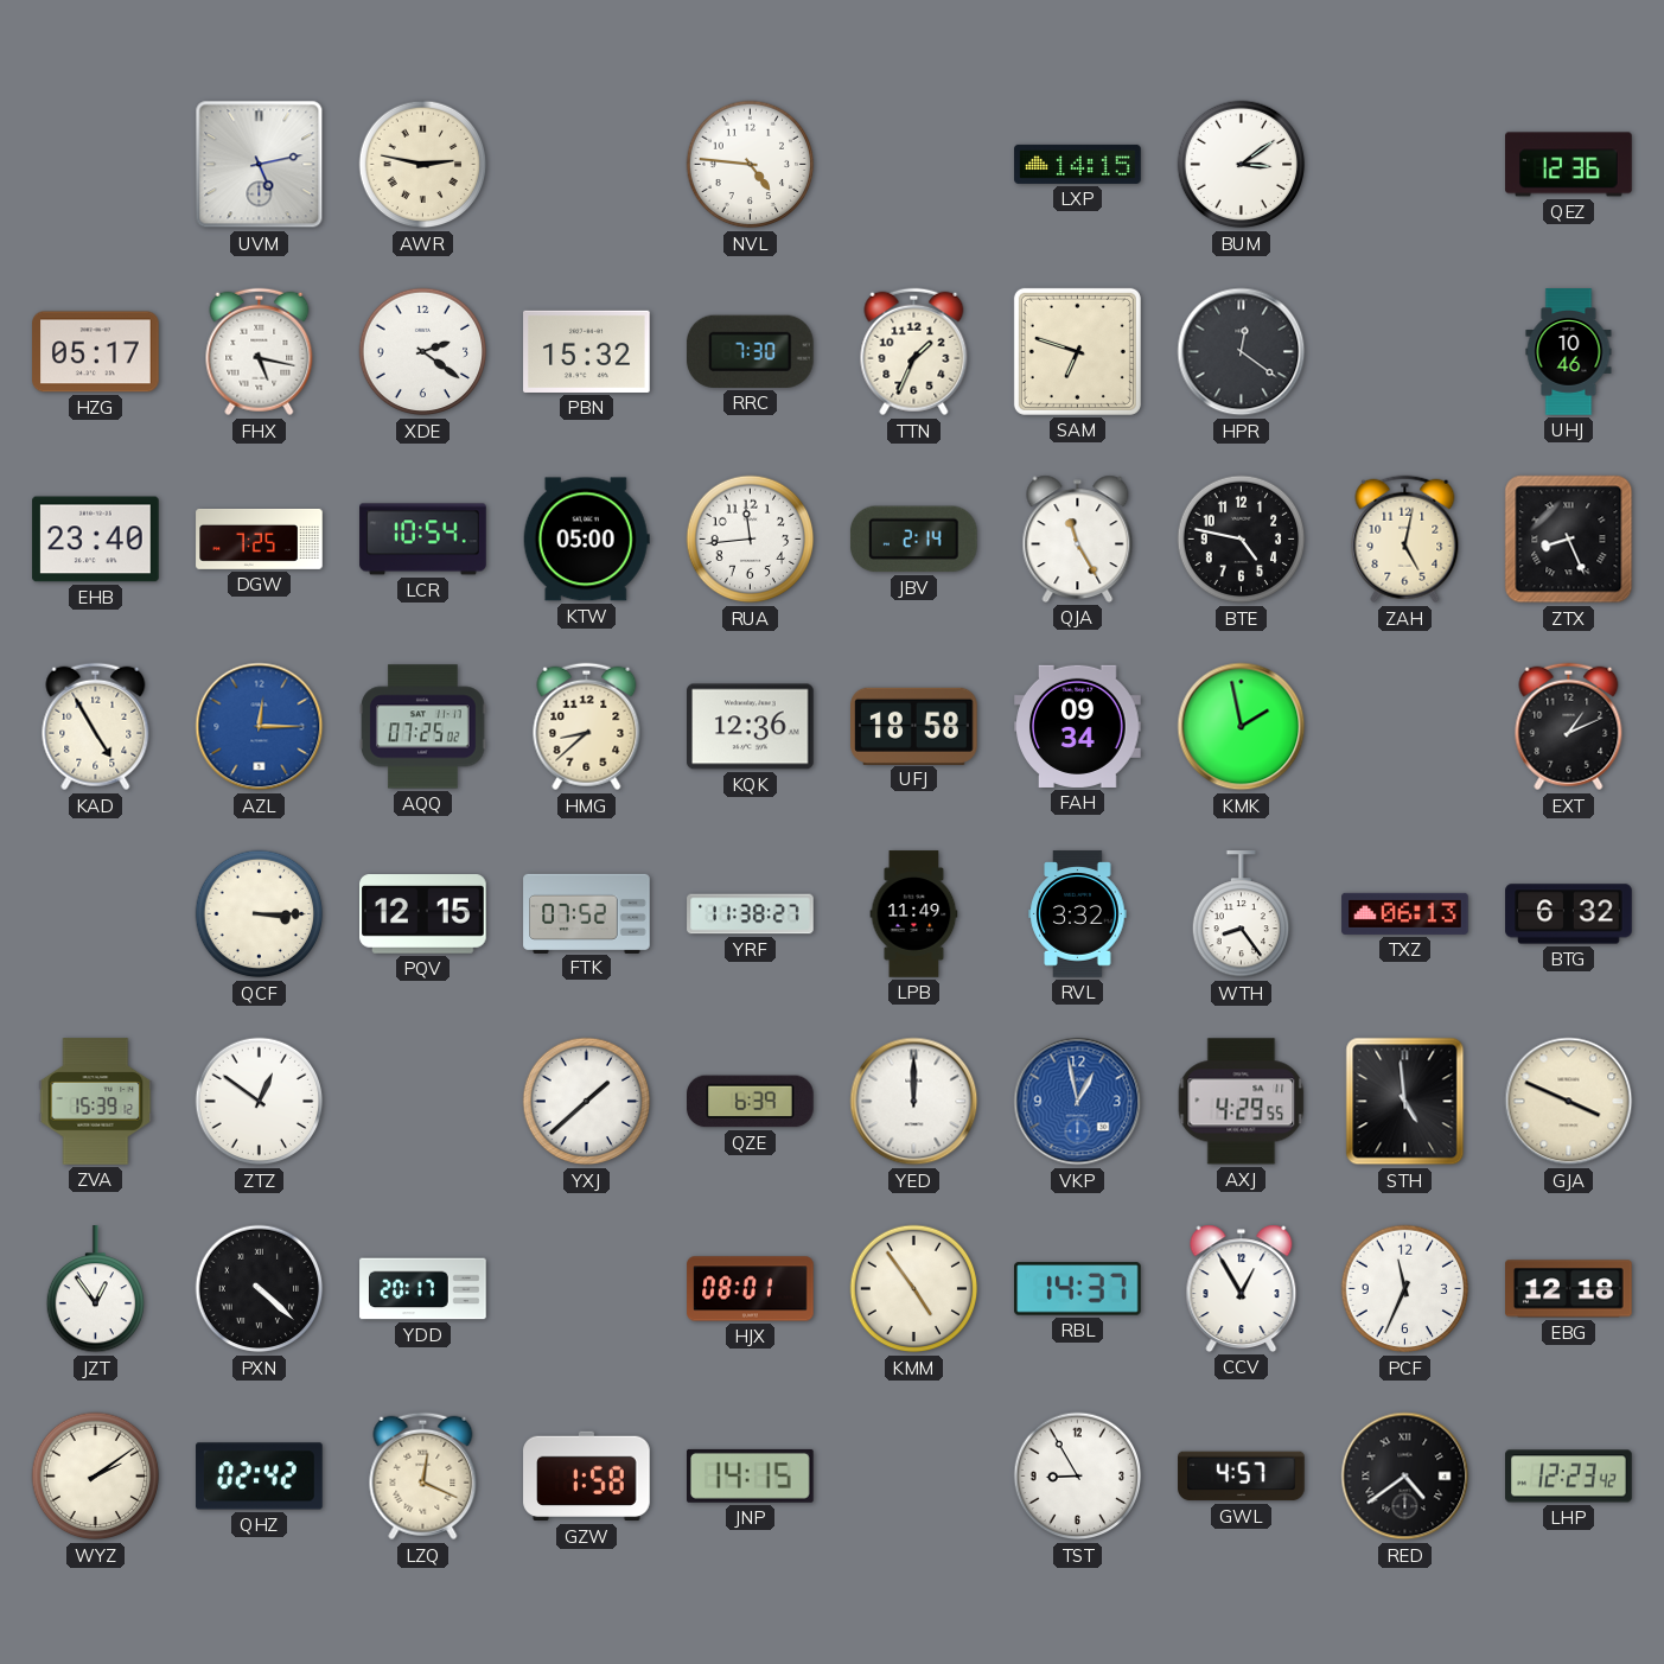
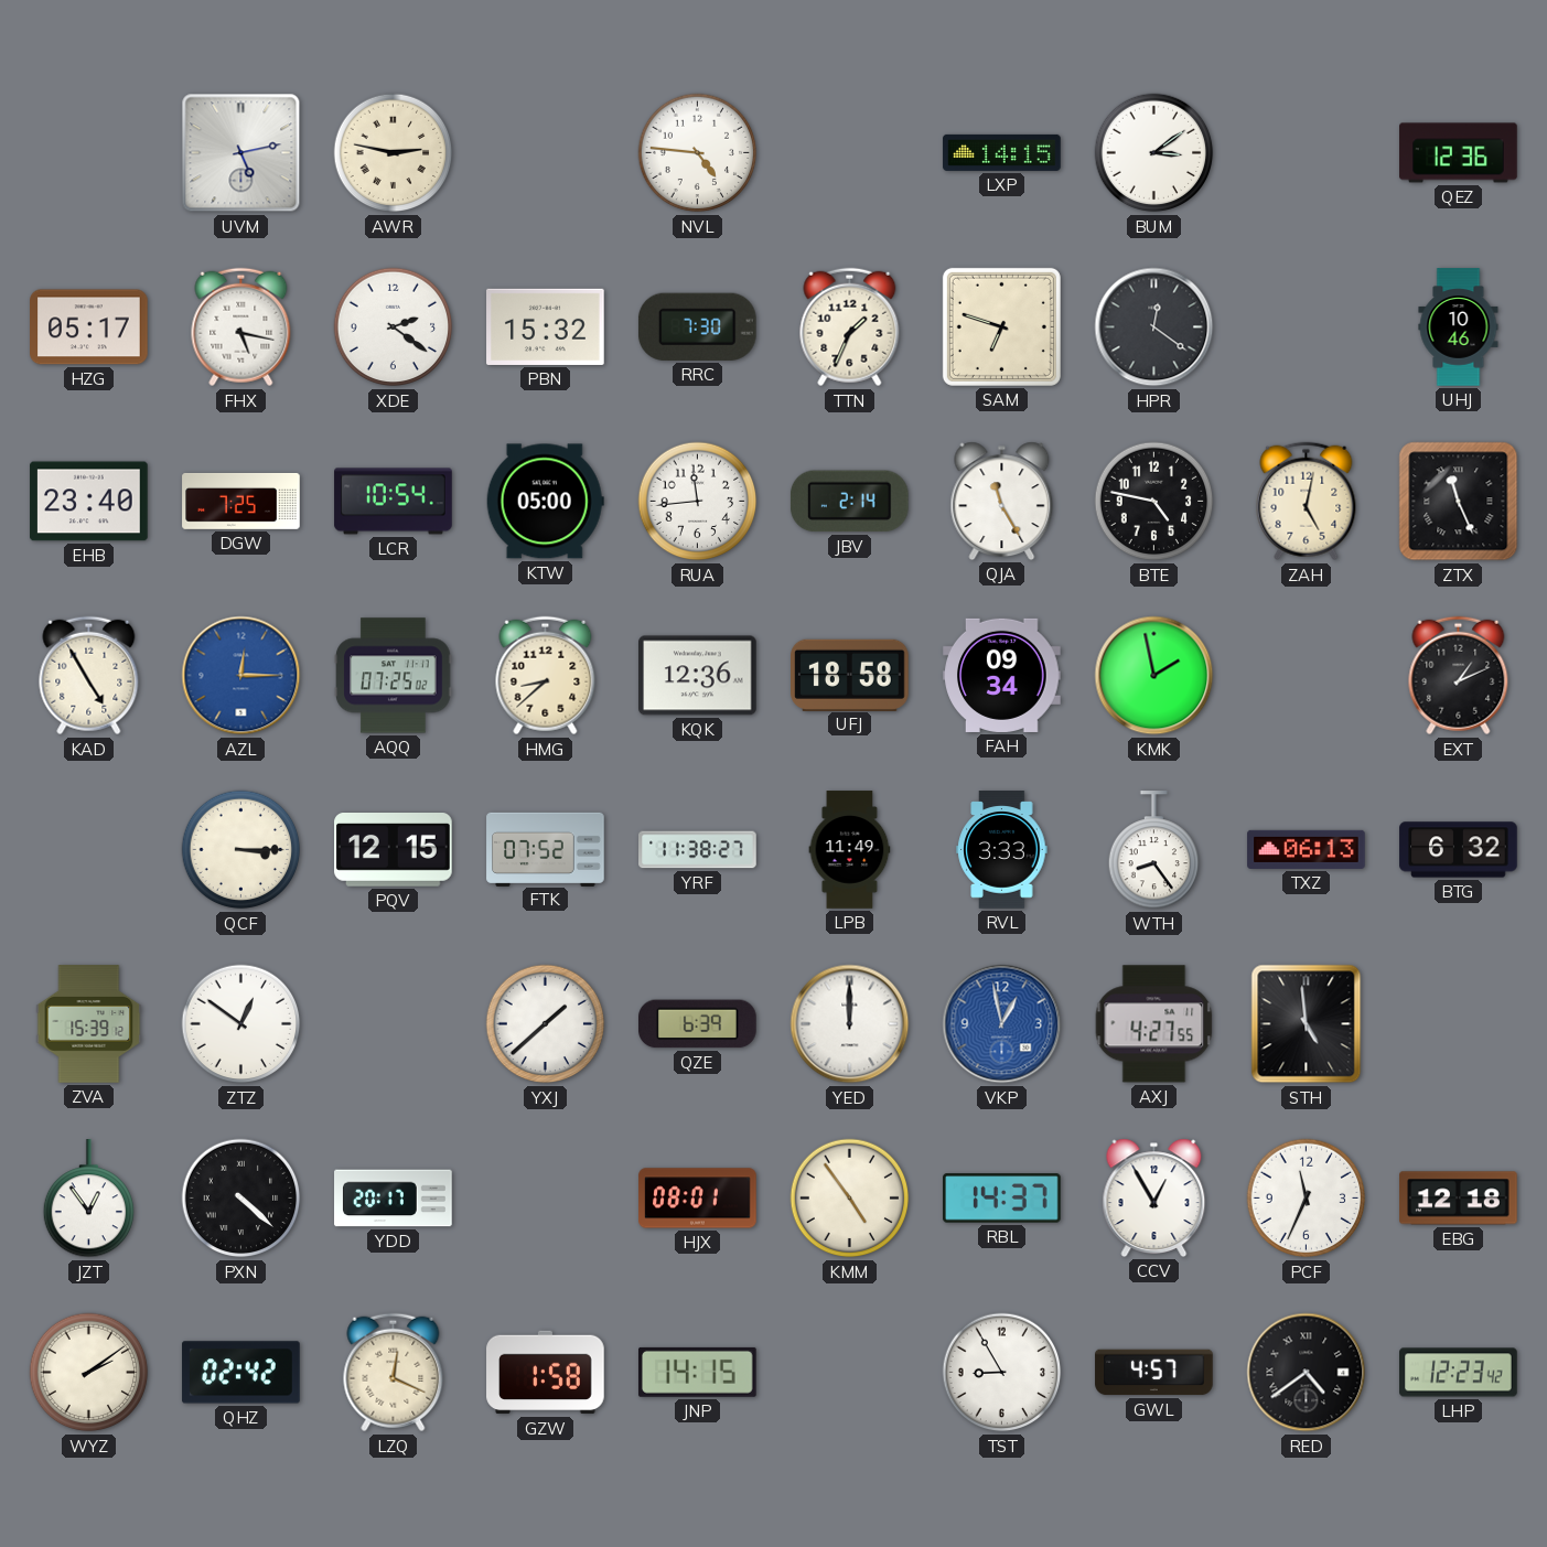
ZTX: 8:26 -> 11:26 (1459, 502)
RVL: 3:32 -> 3:33 (1002, 850)
AXJ: 4:29 -> 4:27 (1154, 1024)
GJA: 3:49 -> none (1569, 1102)
